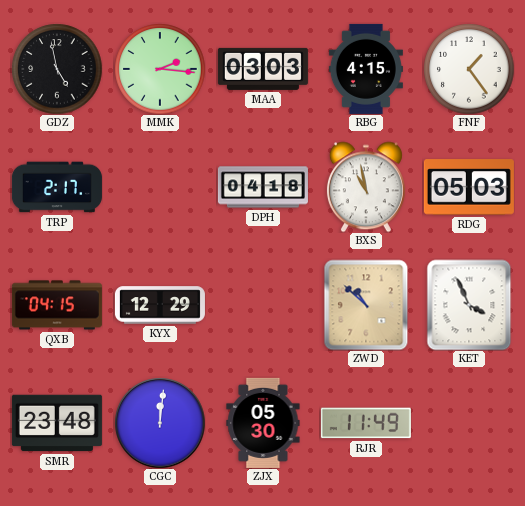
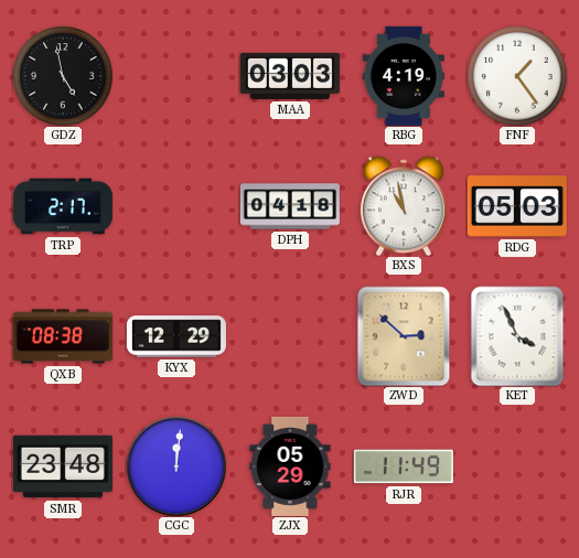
MMK: 2:16 -> none (160, 69)
RBG: 4:15 -> 4:19 (404, 76)
QXB: 04:15 -> 08:38 (63, 336)
ZWD: 10:52 -> 2:52 (404, 336)
ZJX: 05:30 -> 05:29 (290, 466)
